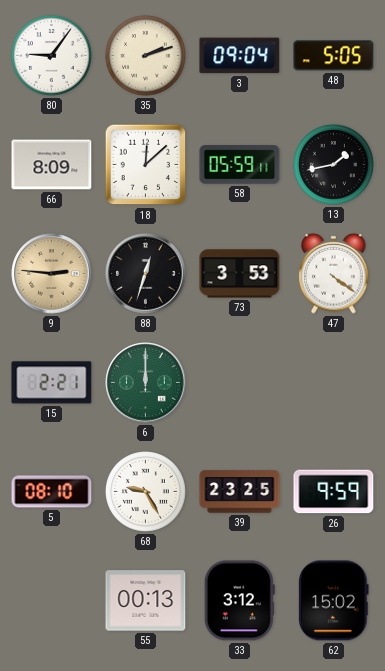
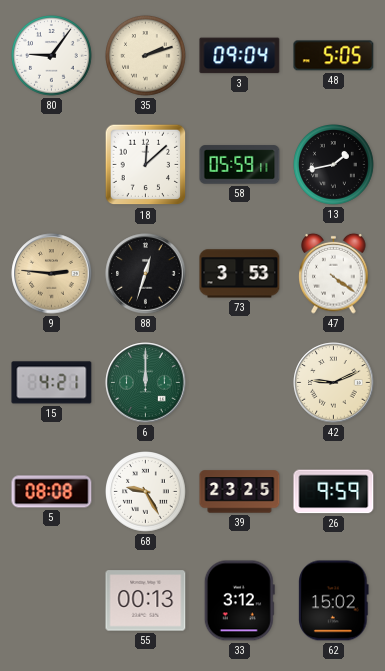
66: 8:09 -> none (52, 165)
15: 2:21 -> 4:21 (52, 383)
42: none -> 9:11 (334, 383)
5: 08:10 -> 08:08 (52, 492)
